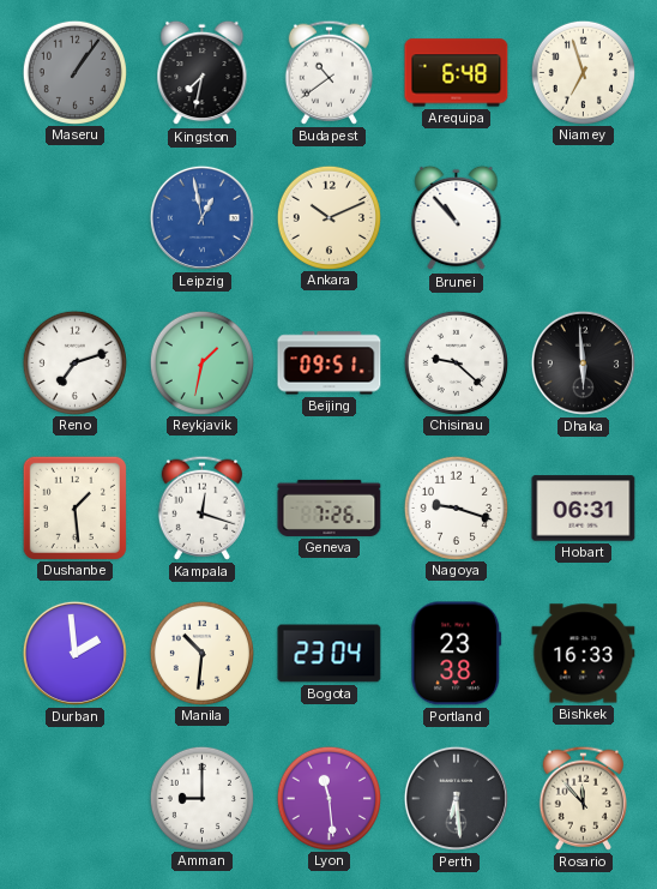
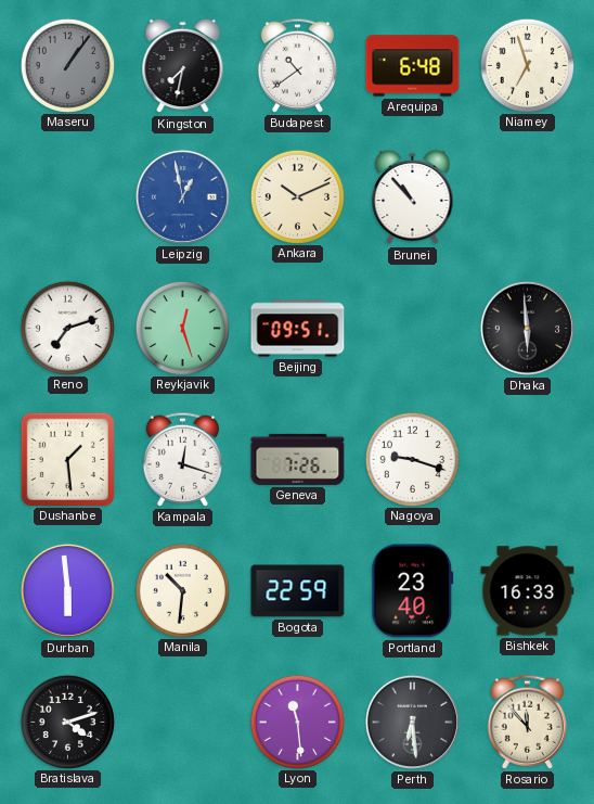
Reykjavik: 1:32 -> 12:27 (182, 328)
Chisinau: 9:22 -> none (456, 362)
Hobart: 06:31 -> none (584, 509)
Durban: 1:59 -> 5:59 (67, 590)
Bogota: 23:04 -> 22:59 (298, 591)
Portland: 23:38 -> 23:40 (413, 591)
Bratislava: none -> 4:12 (67, 722)
Amman: 9:00 -> none (201, 798)
